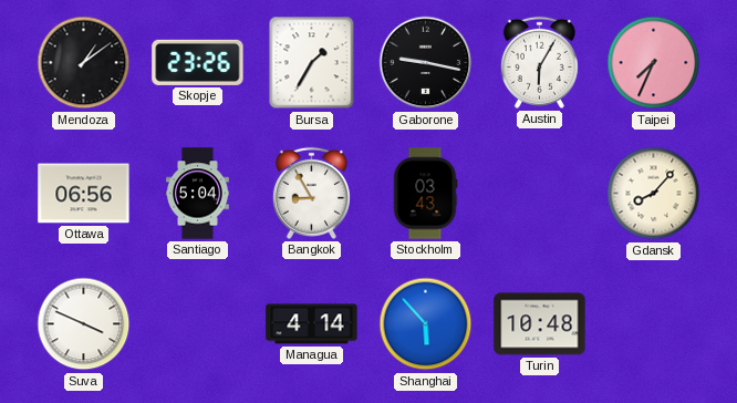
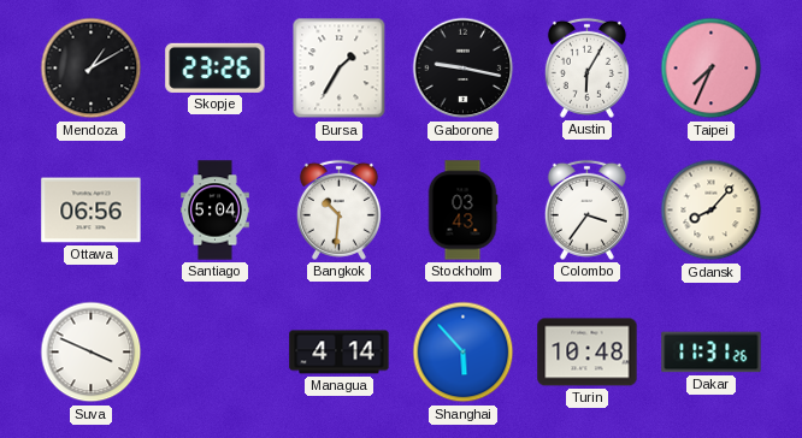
Mendoza: 1:09 -> 1:10 (92, 69)
Bangkok: 8:55 -> 10:31 (338, 209)
Colombo: none -> 3:36 (586, 209)
Dakar: none -> 11:31 (712, 353)
